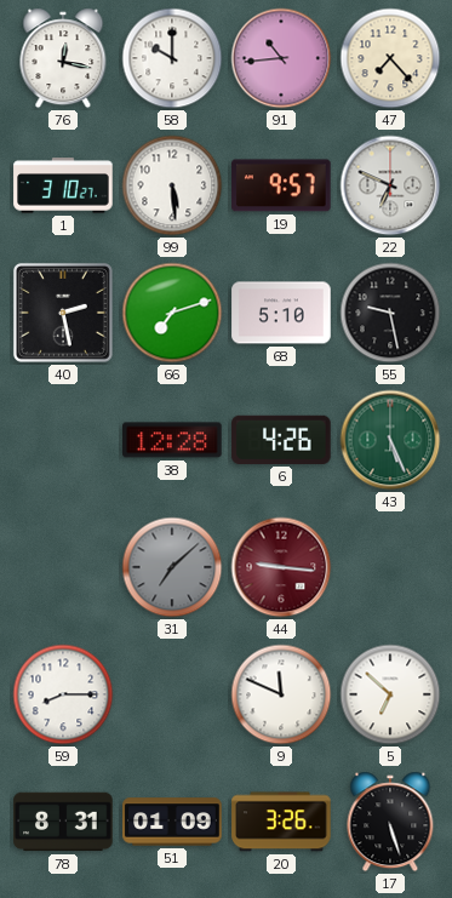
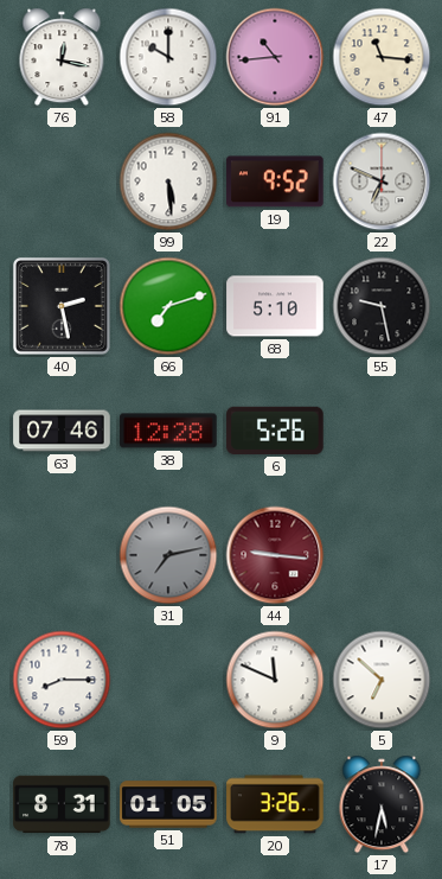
47: 7:23 -> 11:16 (382, 57)
1: 3:10 -> none (63, 185)
19: 9:57 -> 9:52 (275, 181)
63: none -> 07:46 (62, 431)
6: 4:26 -> 5:26 (275, 431)
43: 5:26 -> none (390, 440)
31: 7:08 -> 7:13 (168, 555)
51: 01:09 -> 01:05 (168, 804)
17: 5:27 -> 5:32 (382, 804)
